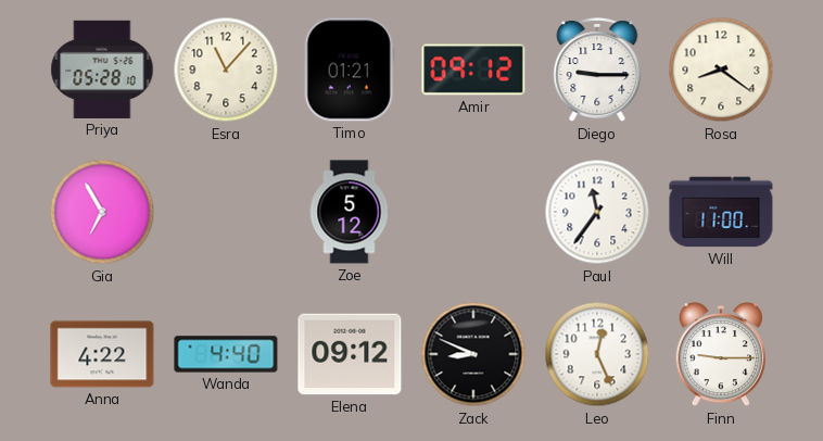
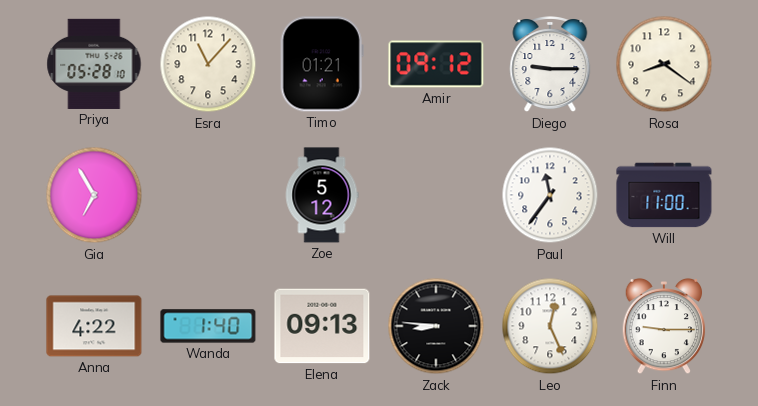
Wanda: 4:40 -> 1:40 (208, 326)
Elena: 09:12 -> 09:13 (322, 326)
Zack: 8:49 -> 8:46 (436, 326)
